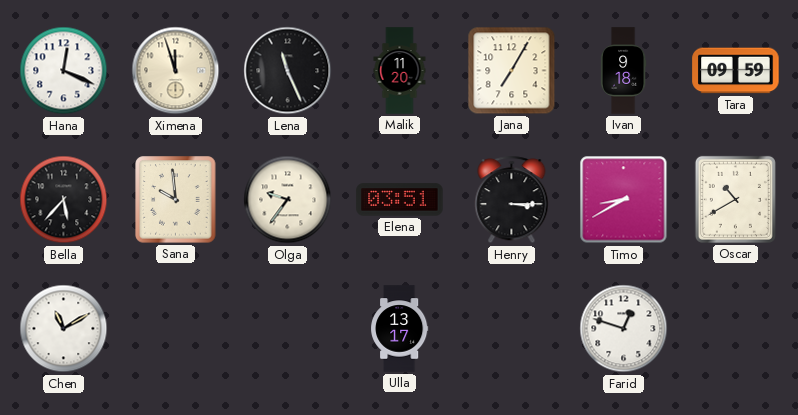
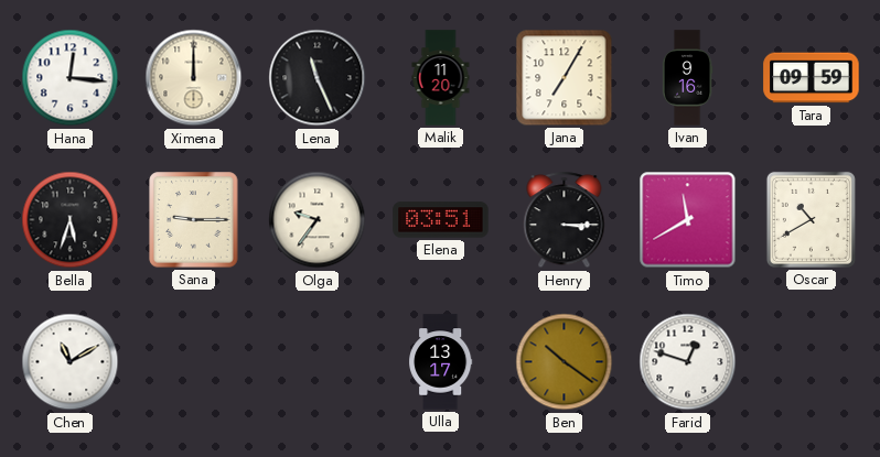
Hana: 12:19 -> 12:16 (71, 78)
Ximena: 11:57 -> 12:00 (194, 78)
Ivan: 9:18 -> 9:16 (687, 78)
Bella: 5:37 -> 5:33 (71, 220)
Sana: 9:59 -> 9:15 (194, 220)
Timo: 8:40 -> 11:40 (688, 220)
Ben: none -> 10:21 (565, 362)
